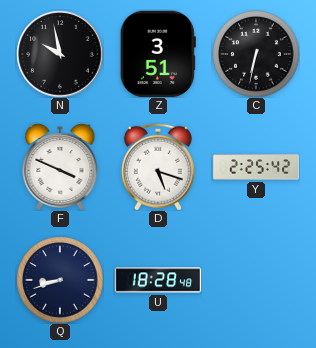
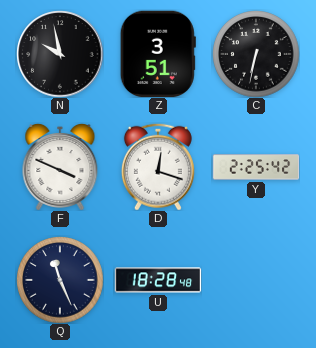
D: 5:18 -> 12:18 (158, 167)
Q: 8:42 -> 11:26 (60, 280)
